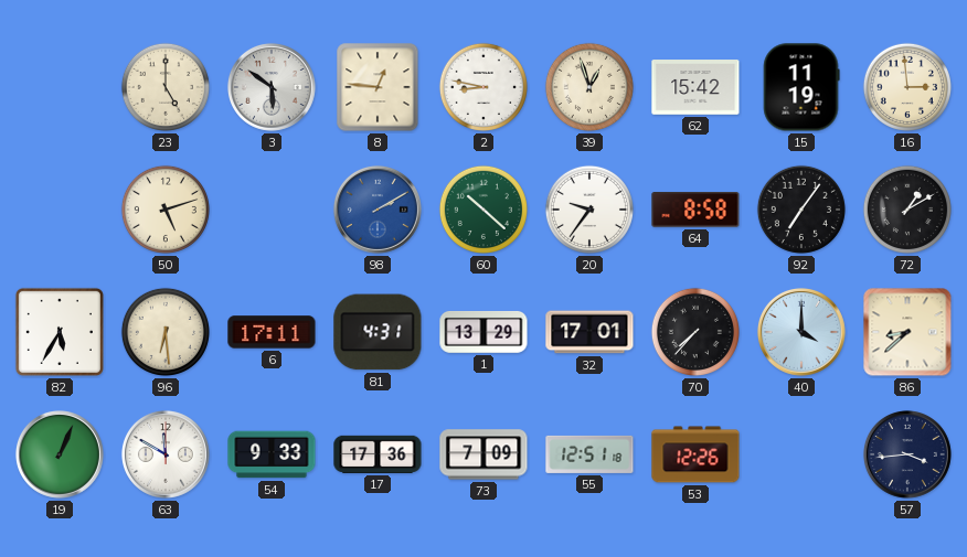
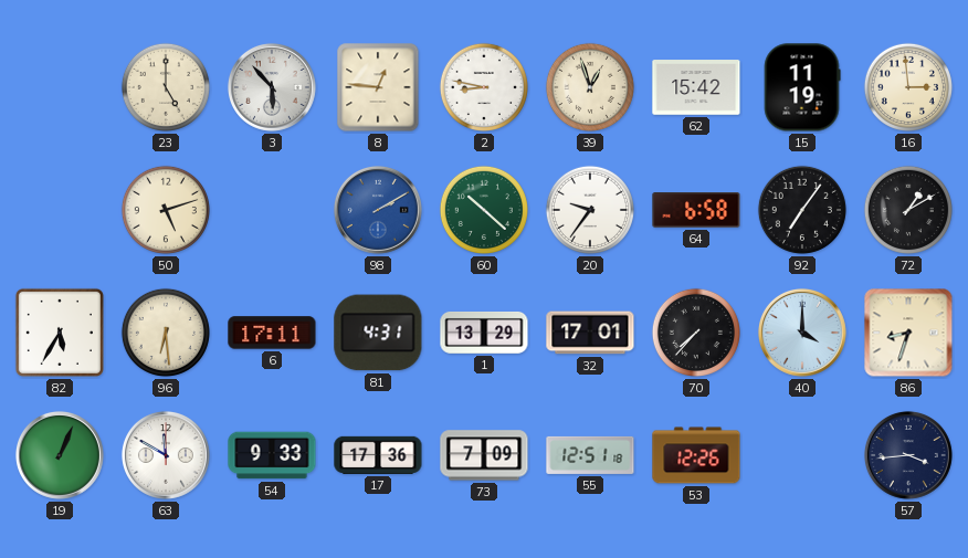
3: 5:51 -> 5:53 (272, 87)
64: 8:58 -> 6:58 (696, 211)
86: 8:38 -> 8:33 (908, 333)
